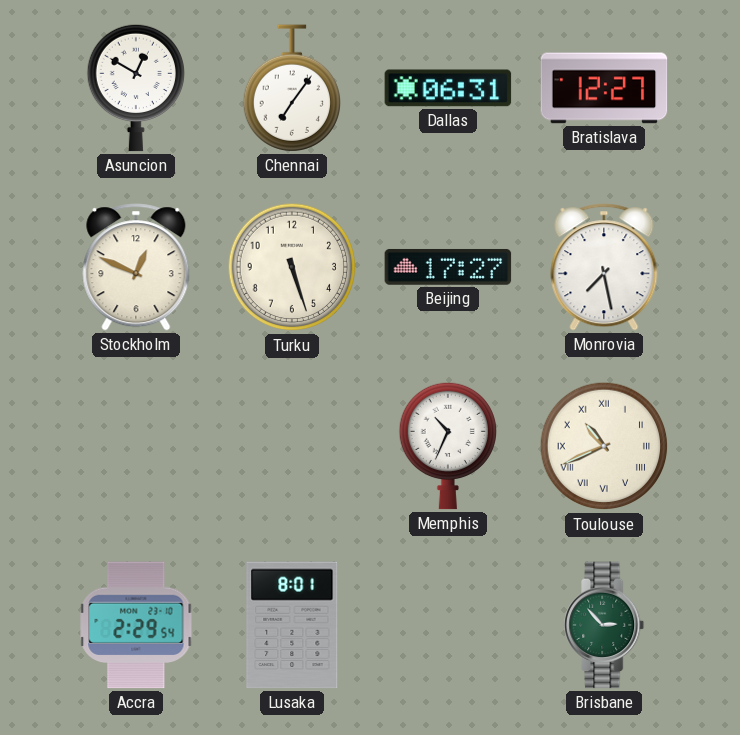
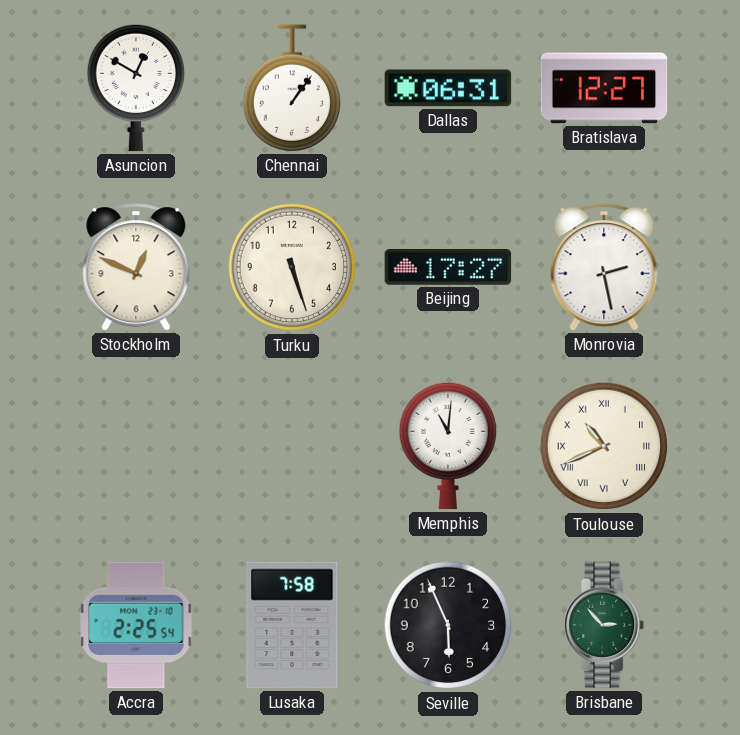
Chennai: 7:06 -> 1:06 (291, 88)
Monrovia: 7:28 -> 2:28 (604, 267)
Memphis: 10:34 -> 11:01 (447, 446)
Accra: 2:29 -> 2:25 (136, 625)
Lusaka: 8:01 -> 7:58 (292, 625)
Seville: none -> 5:56 (448, 625)
